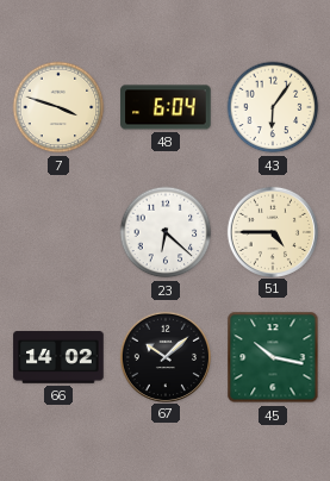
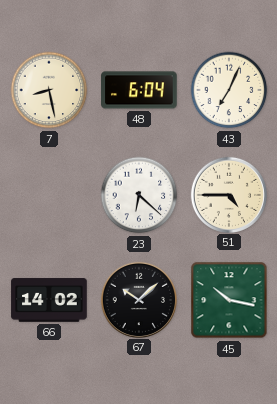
7: 3:48 -> 8:28 (49, 90)
43: 6:06 -> 7:04 (229, 90)
